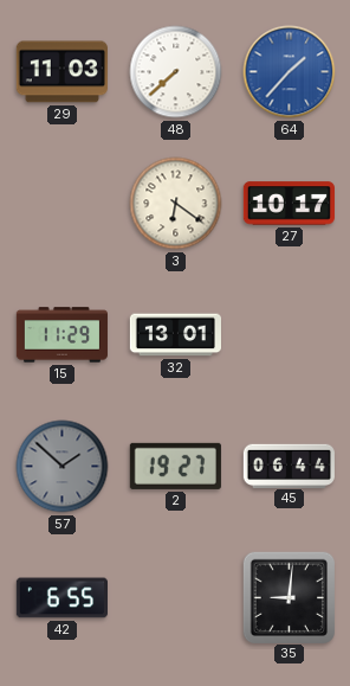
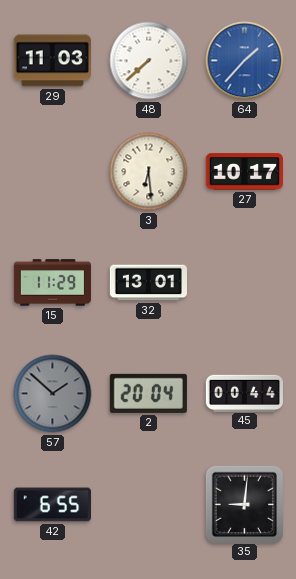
3: 6:21 -> 6:29 (149, 172)
2: 19:27 -> 20:04 (148, 393)
45: 06:44 -> 00:44 (244, 393)
